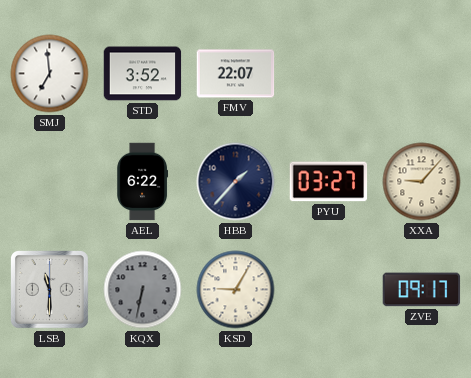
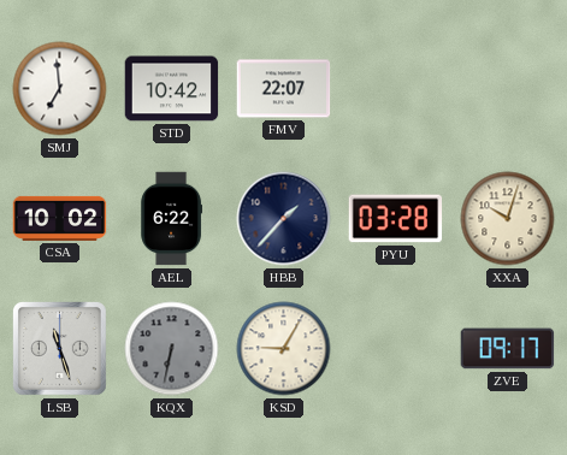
STD: 3:52 -> 10:42 (172, 89)
CSA: none -> 10:02 (60, 218)
PYU: 03:27 -> 03:28 (396, 219)
XXA: 9:07 -> 10:03 (508, 219)
LSB: 11:30 -> 11:27 (60, 349)
